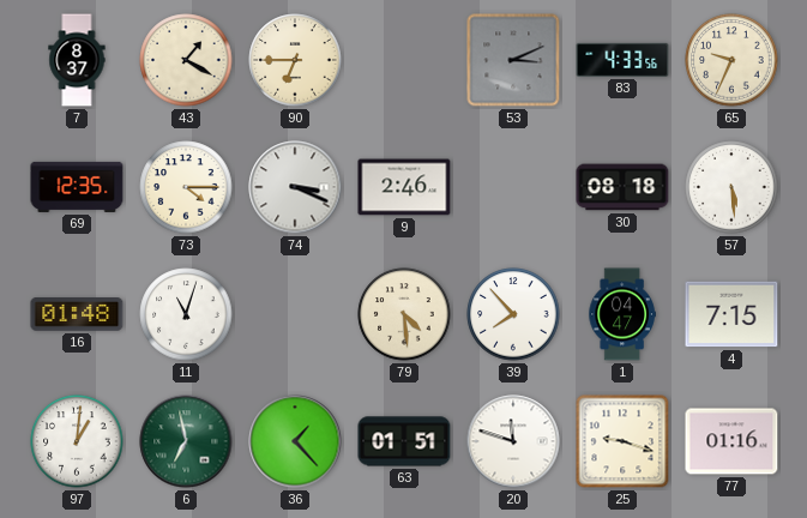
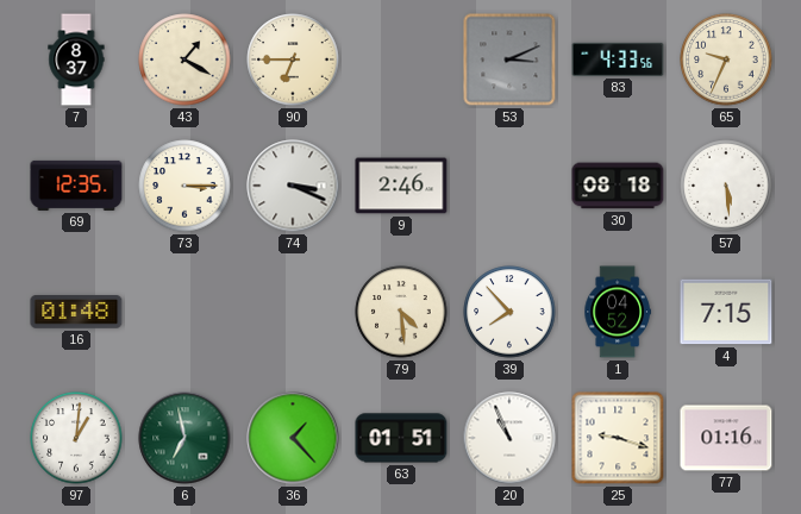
73: 4:15 -> 3:15 (184, 186)
11: 11:03 -> none (186, 314)
1: 04:47 -> 04:52 (618, 312)
20: 11:48 -> 10:56 (509, 438)
